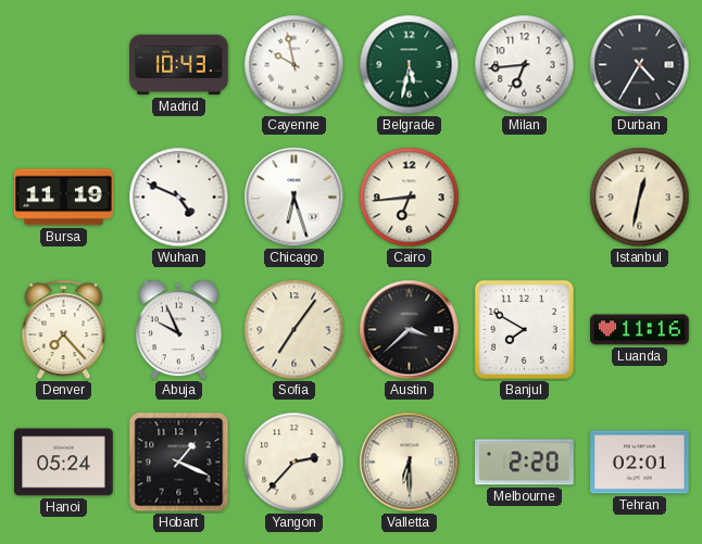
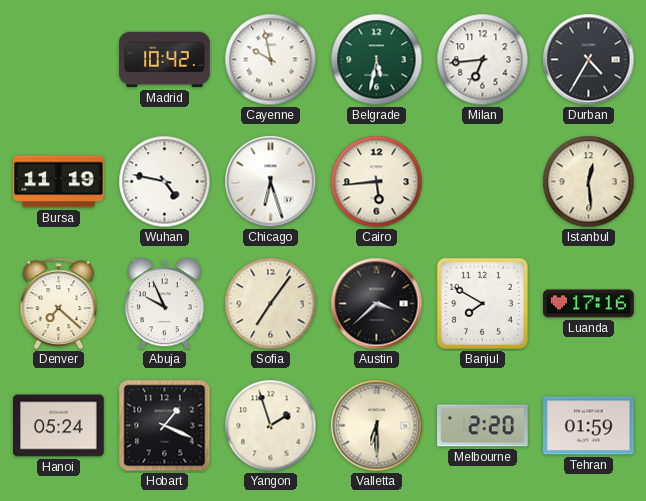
Madrid: 10:43 -> 10:42 (165, 60)
Wuhan: 4:49 -> 4:47 (165, 182)
Cairo: 6:44 -> 5:44 (377, 182)
Istanbul: 12:32 -> 12:29 (589, 182)
Denver: 7:23 -> 7:22 (59, 303)
Luanda: 11:16 -> 17:16 (589, 304)
Yangon: 2:37 -> 1:57 (271, 426)
Tehran: 02:01 -> 01:59 (589, 426)
